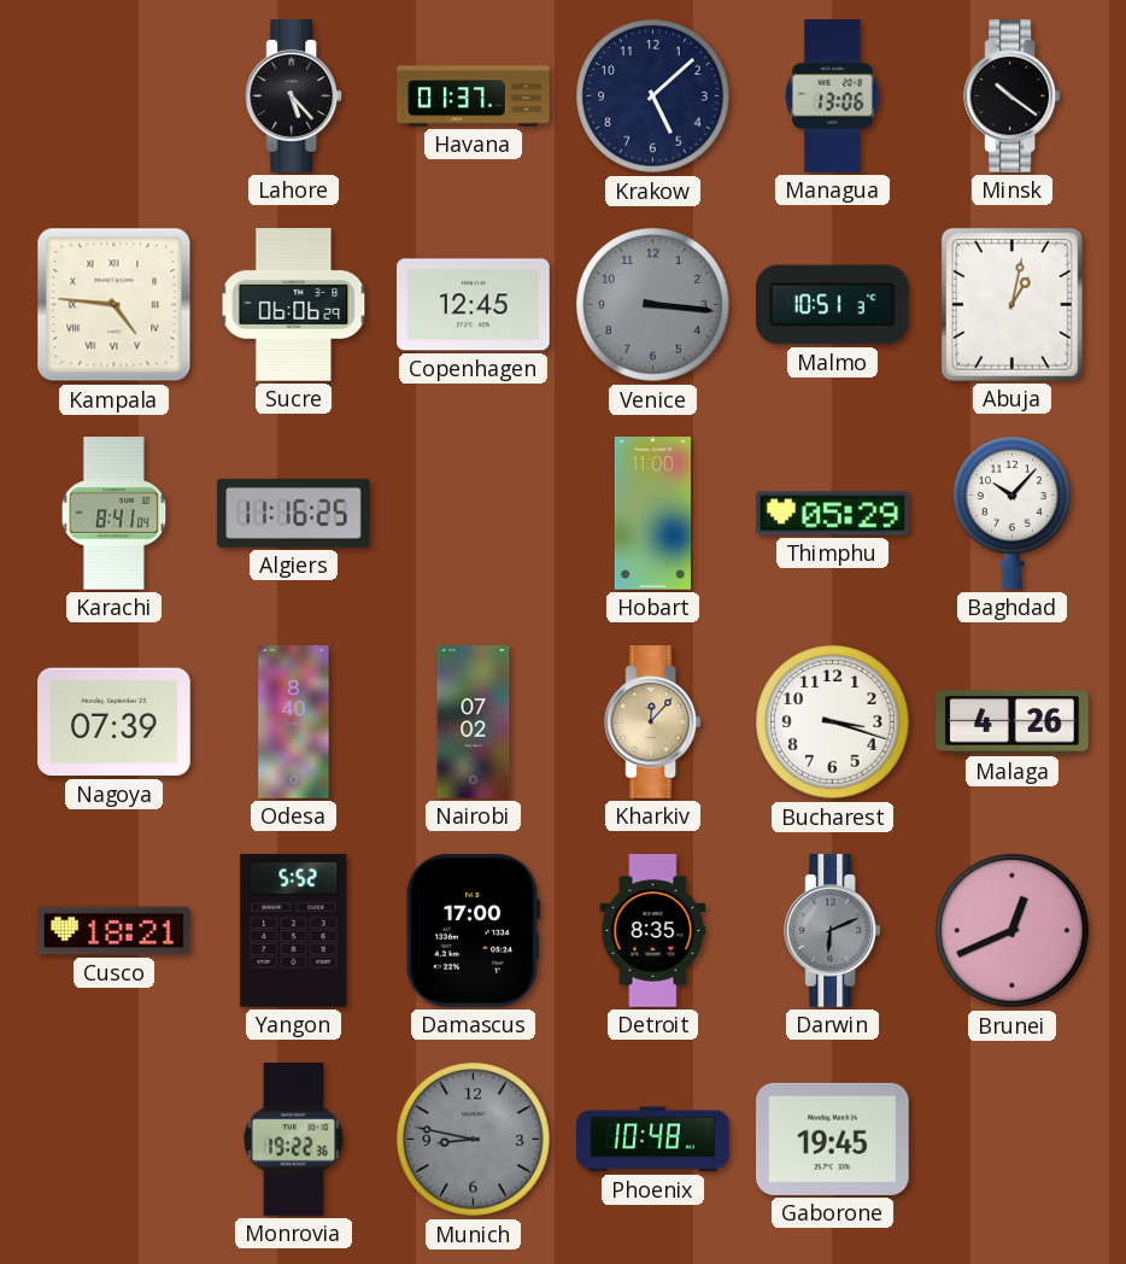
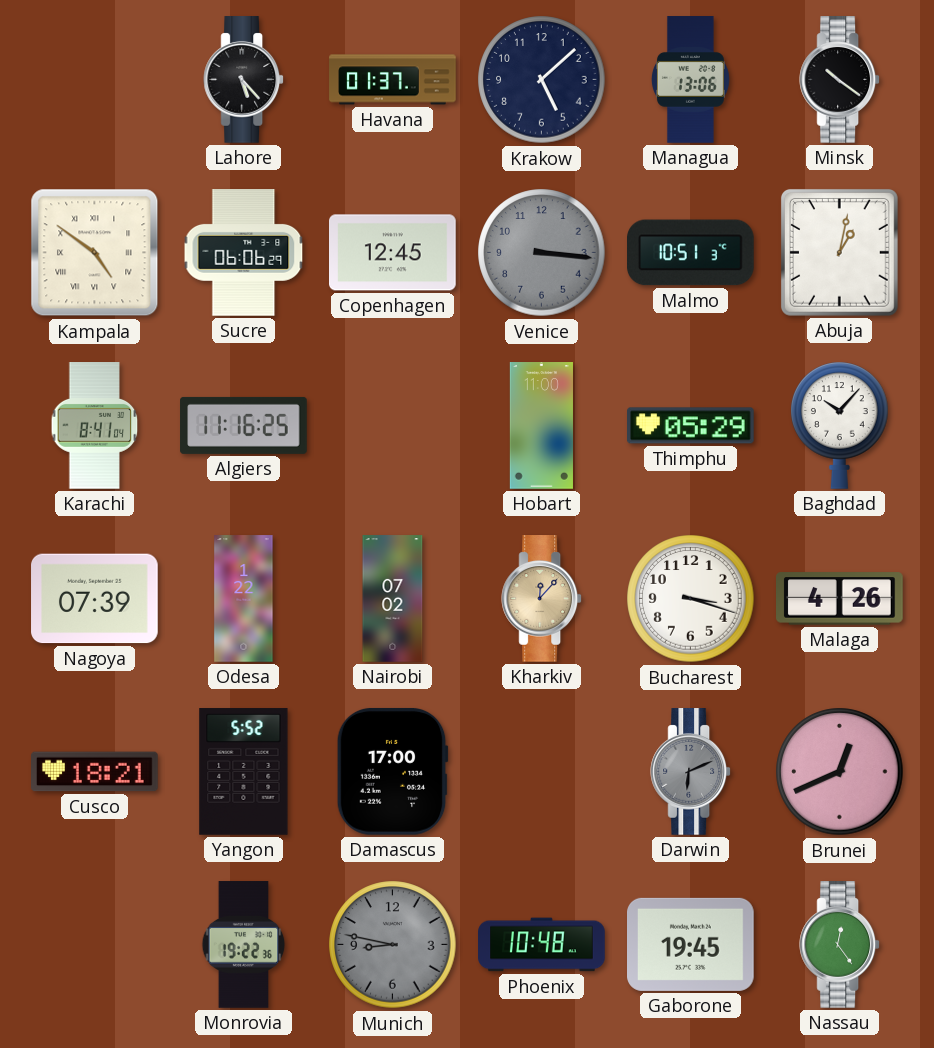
Kampala: 4:46 -> 4:51 (95, 253)
Odesa: 8:40 -> 1:22 (244, 599)
Detroit: 8:35 -> none (653, 931)
Nassau: none -> 12:24 (840, 945)
